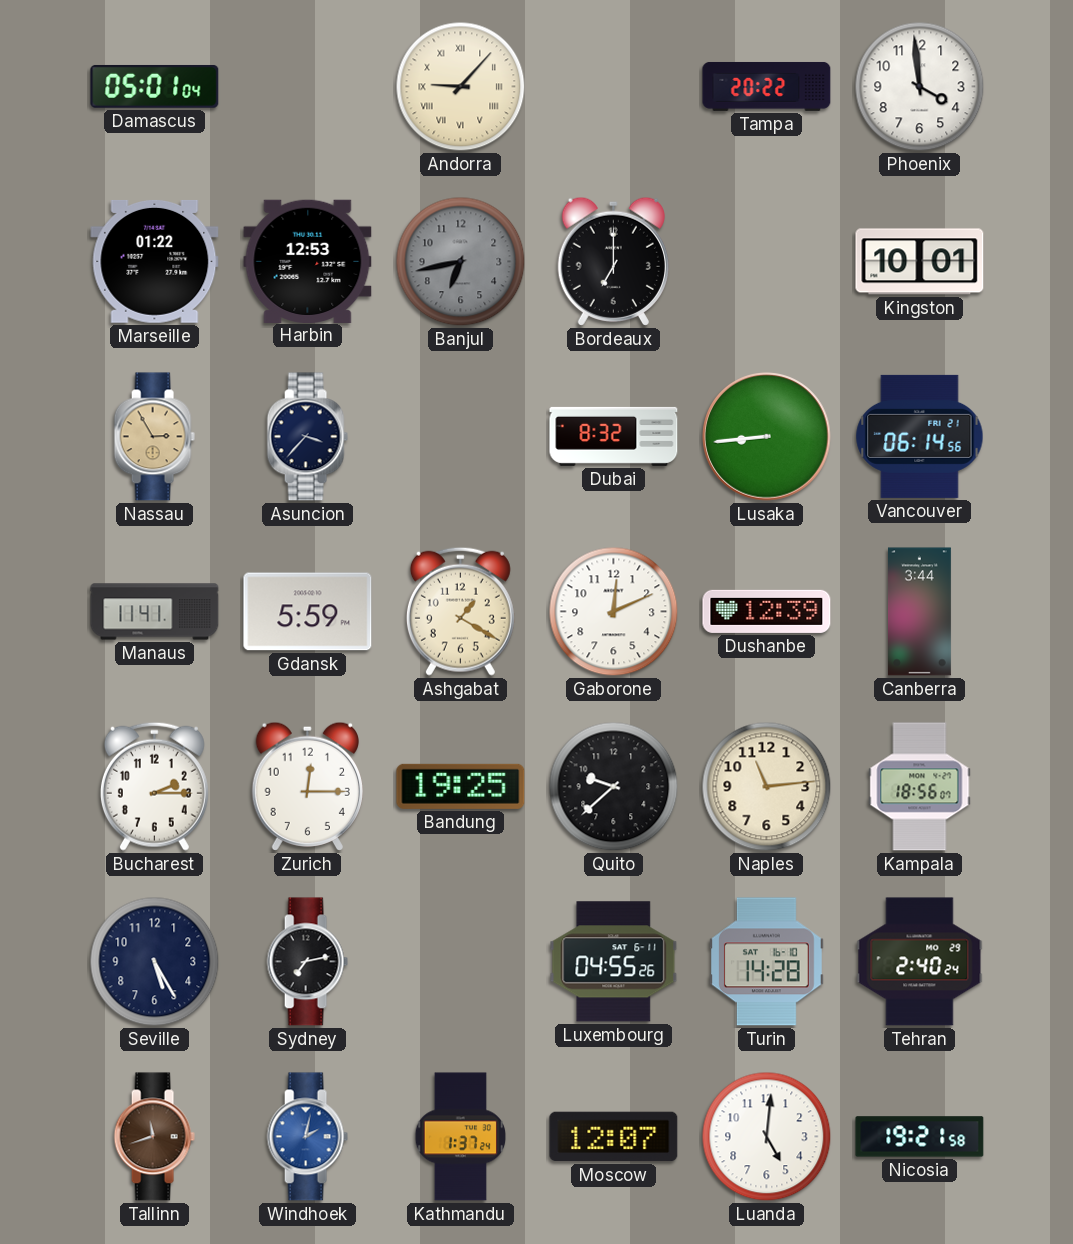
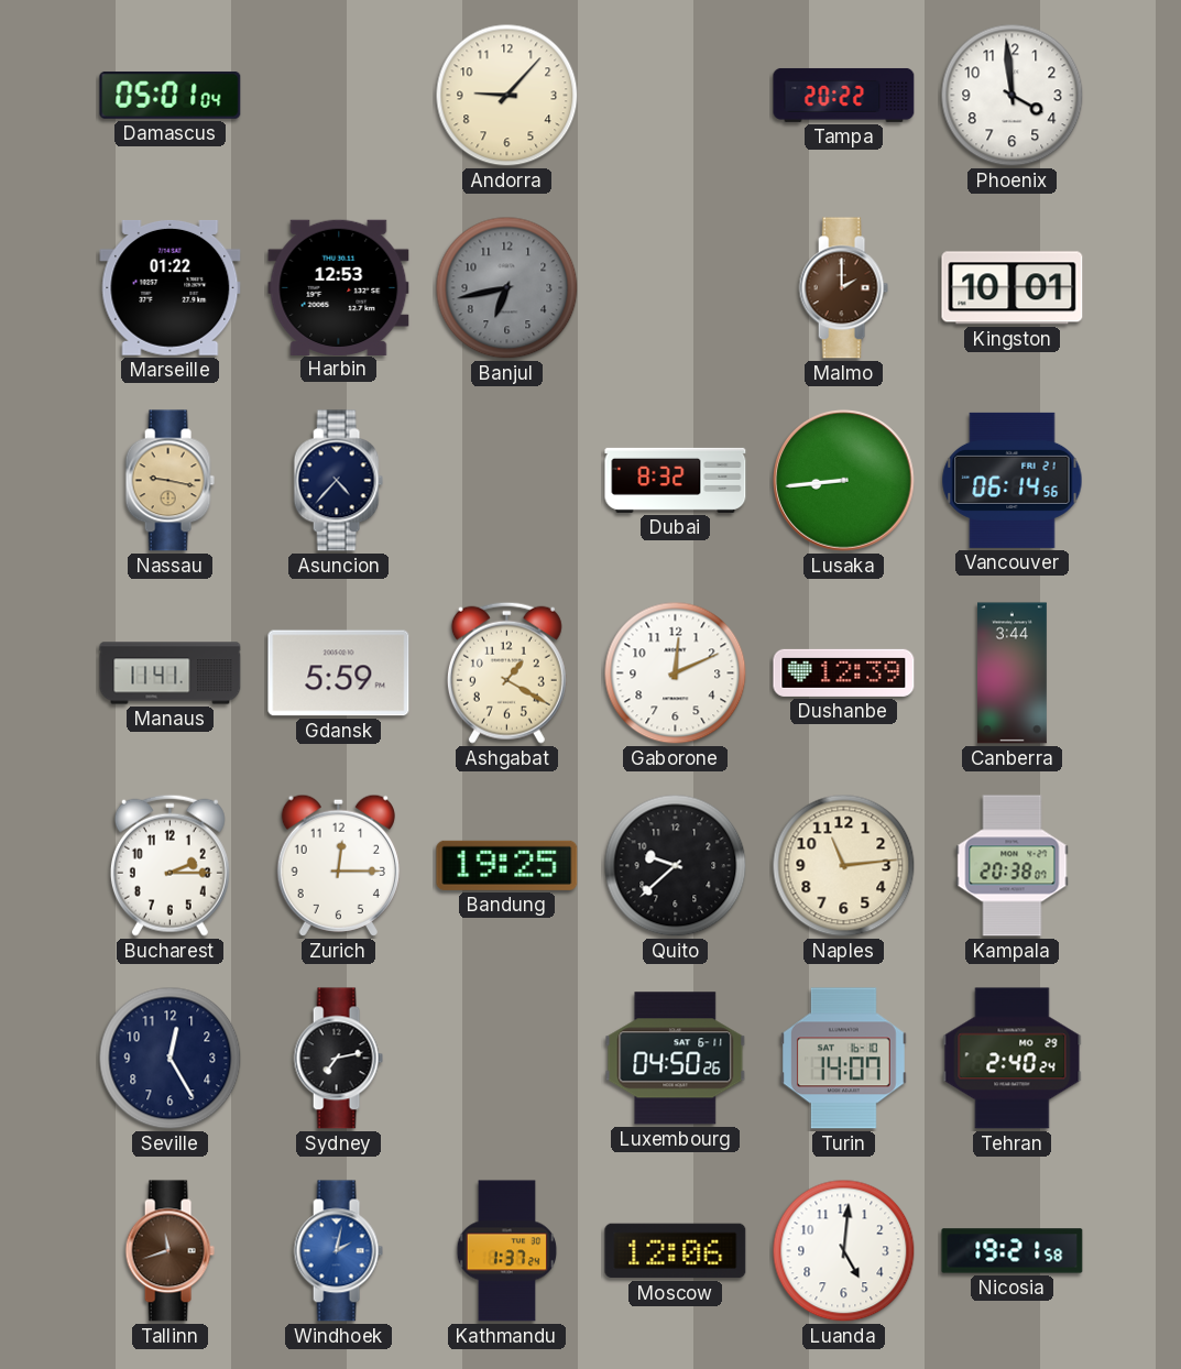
Andorra numerals: Roman -> Arabic (507, 96)
Bordeaux: 7:00 -> none (613, 261)
Malmo: none -> 2:00 (843, 288)
Nassau: 2:55 -> 9:17 (170, 481)
Asuncion: 3:37 -> 4:37 (338, 481)
Kampala: 18:56 -> 20:38 (1013, 866)
Seville: 5:25 -> 12:25 (171, 1059)
Luxembourg: 04:55 -> 04:50 (676, 1059)
Turin: 14:28 -> 14:07 (843, 1059)
Moscow: 12:07 -> 12:06 (676, 1251)
